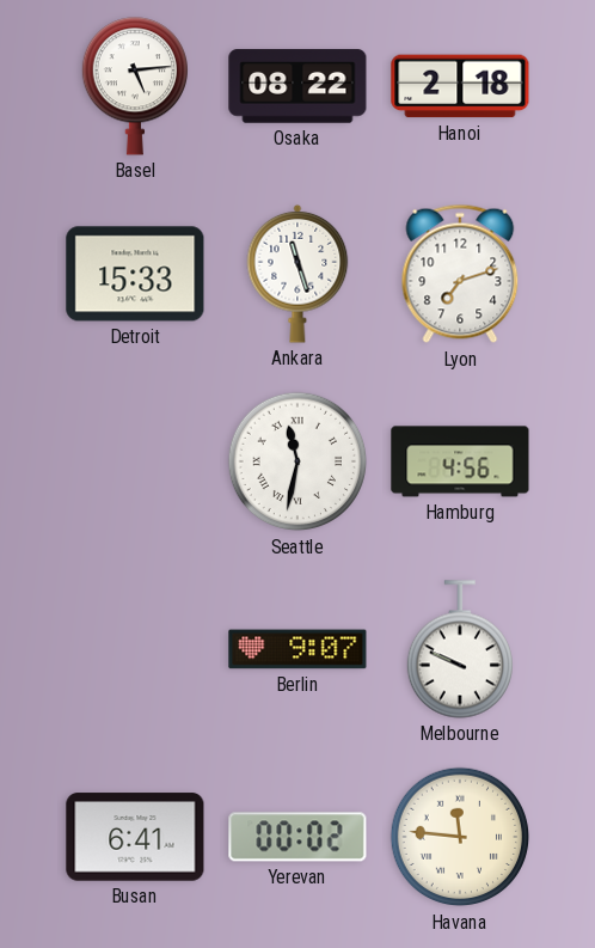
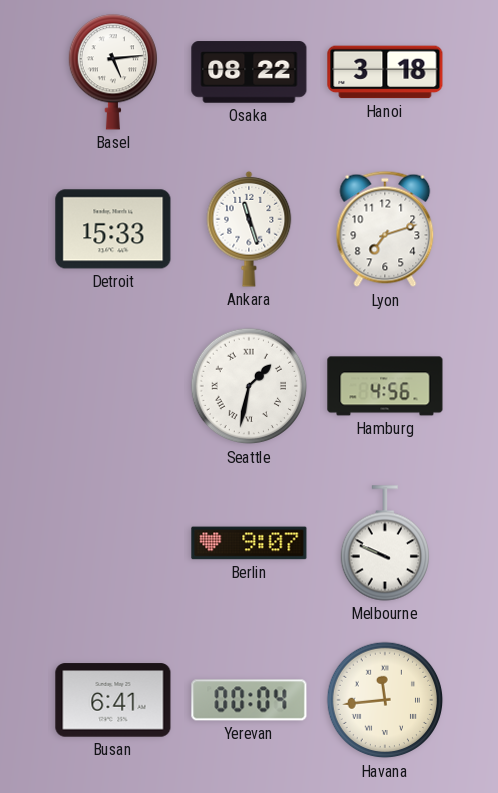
Hanoi: 2:18 -> 3:18 (385, 72)
Seattle: 11:32 -> 1:32 (249, 386)
Yerevan: 00:02 -> 00:04 (249, 700)
Havana: 11:46 -> 11:44 (385, 700)
